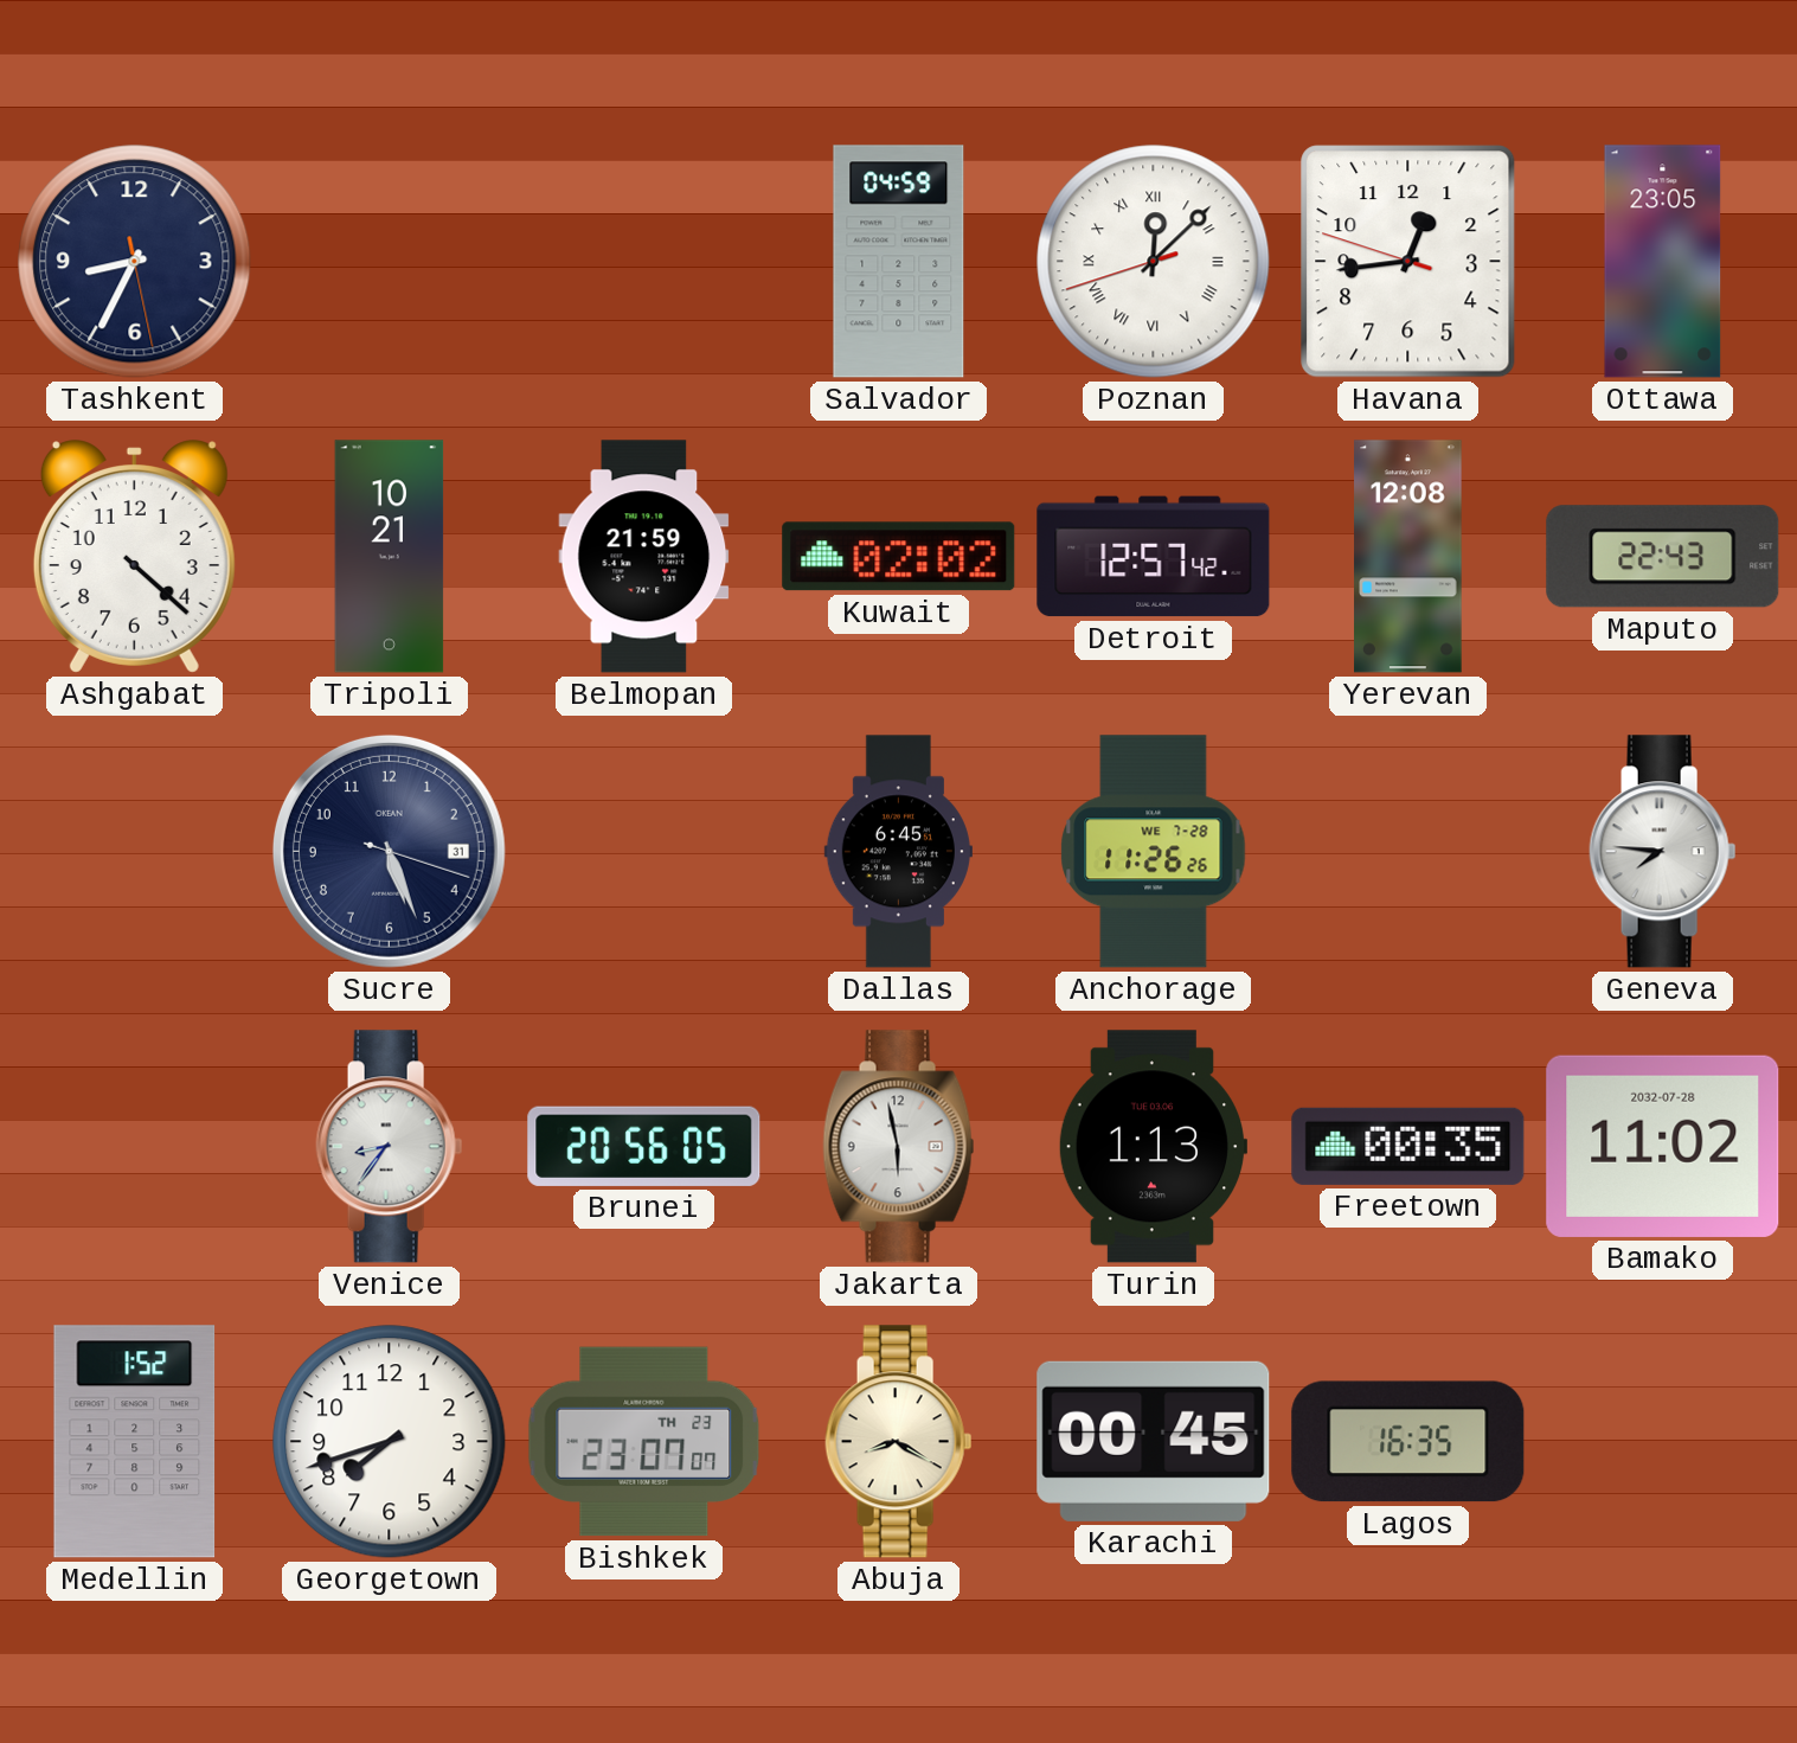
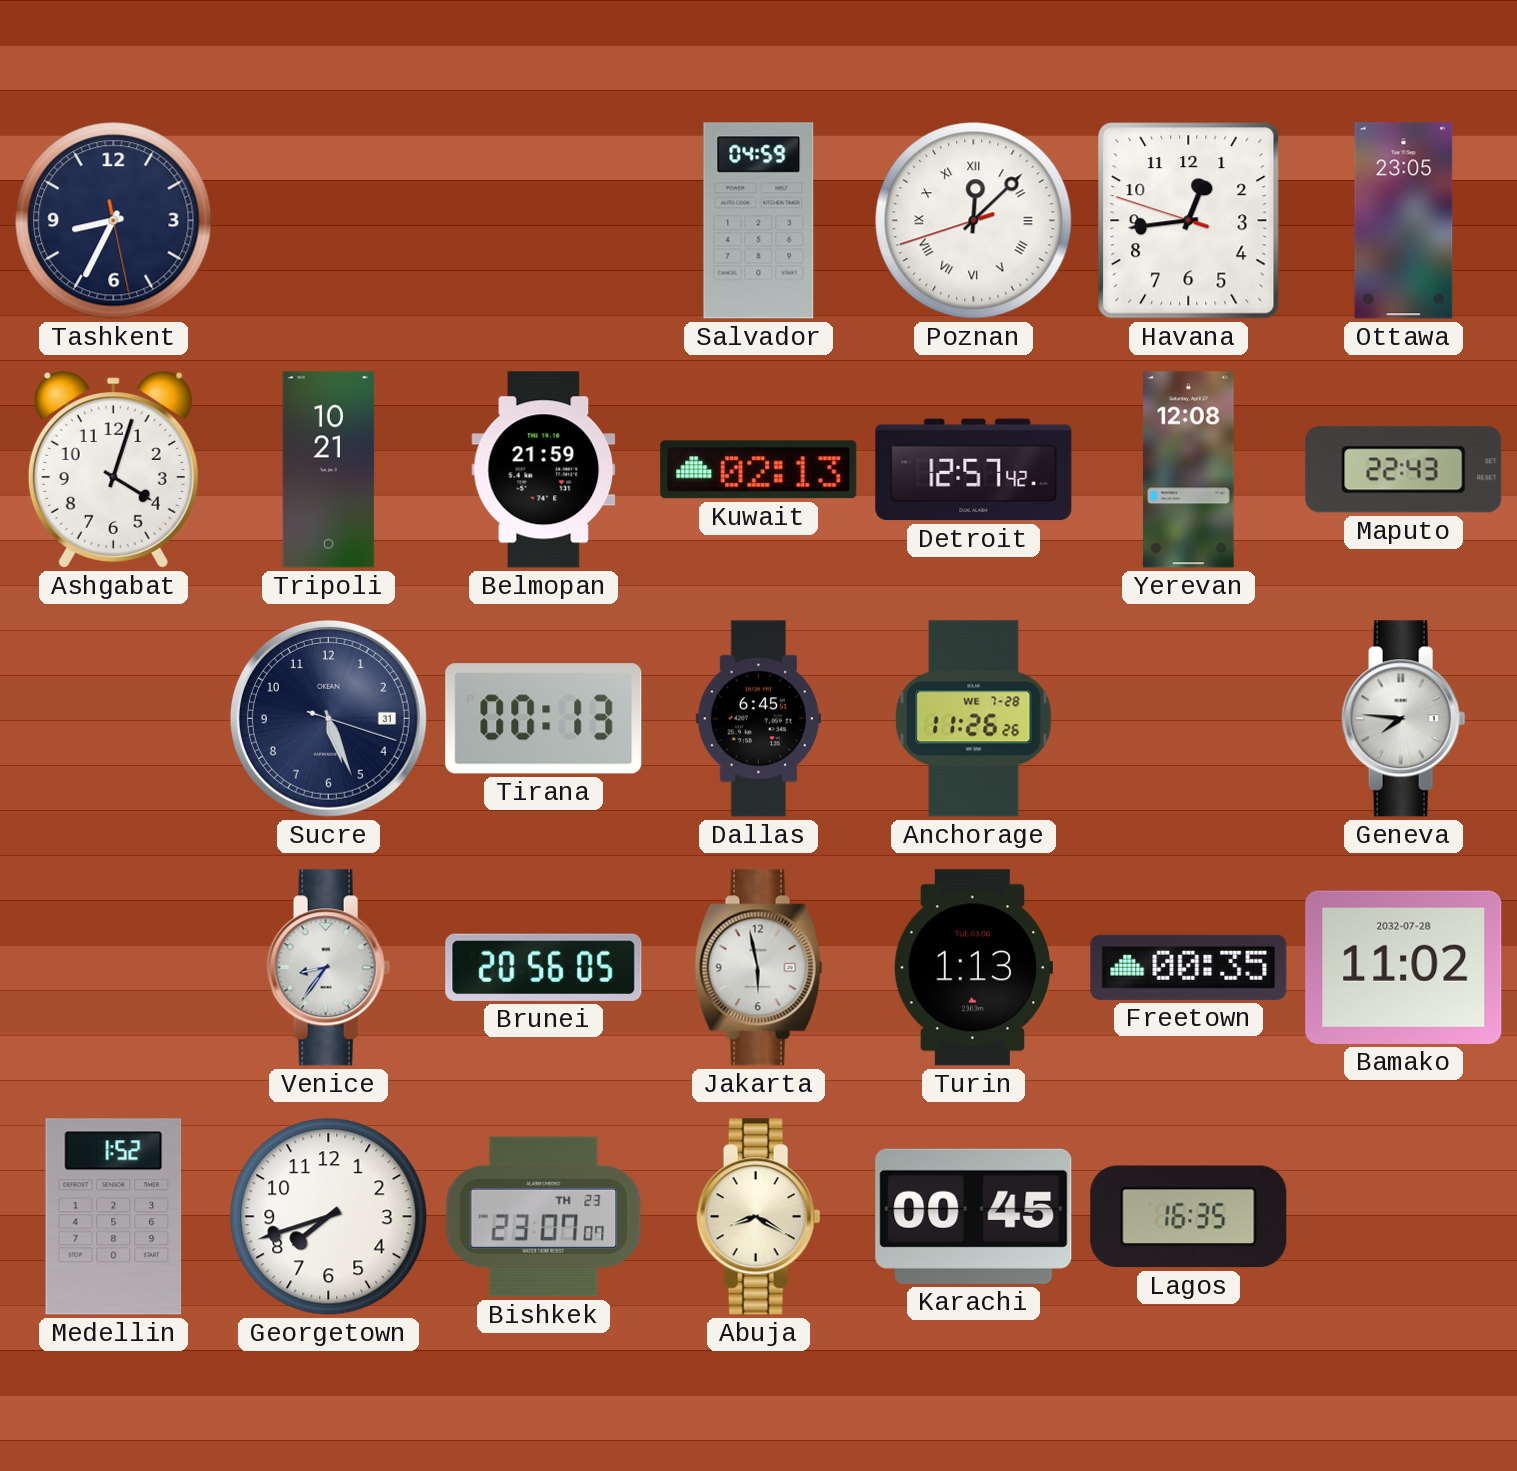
Ashgabat: 4:22 -> 4:03 (113, 470)
Kuwait: 02:02 -> 02:13 (759, 470)
Tirana: none -> 00:13 (544, 719)
